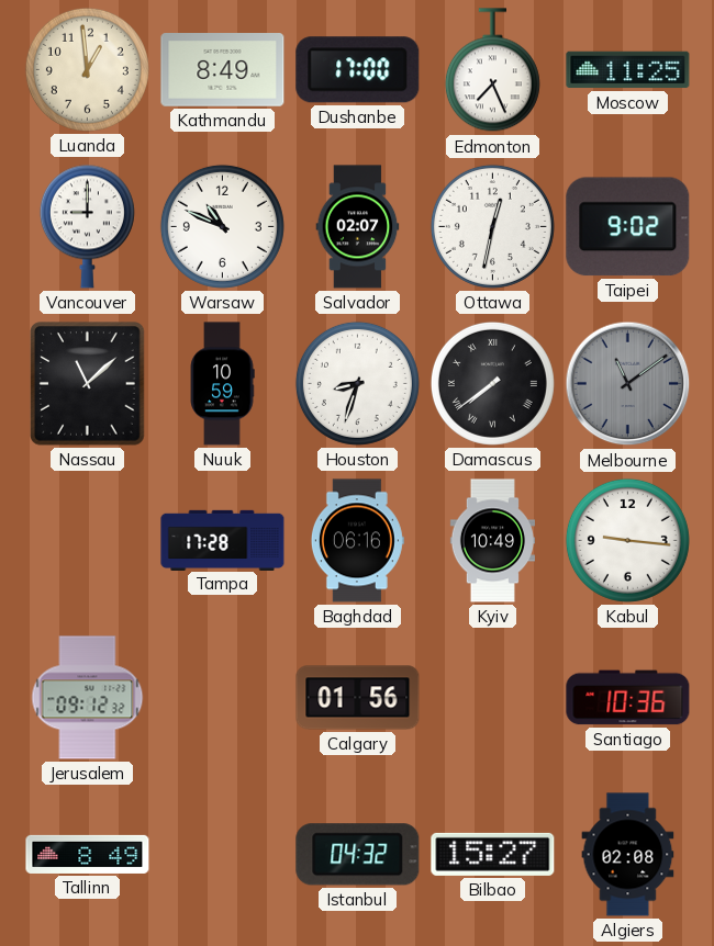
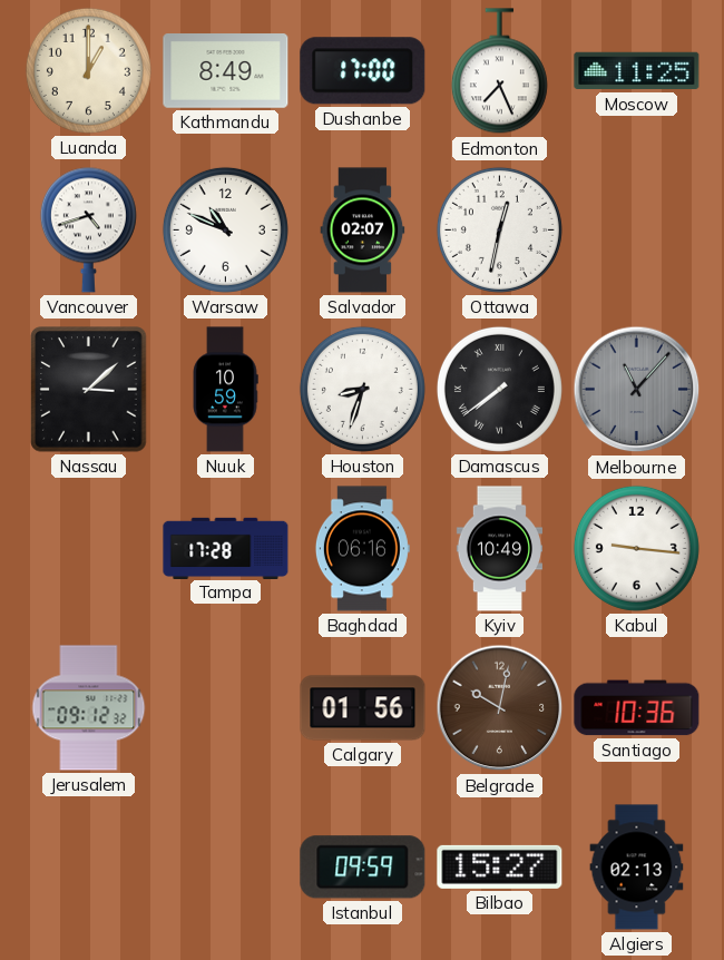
Luanda: 12:59 -> 1:00 (88, 70)
Vancouver: 9:00 -> 4:42 (88, 229)
Taipei: 9:02 -> none (628, 227)
Nassau: 11:08 -> 3:08 (89, 390)
Melbourne: 11:09 -> 11:07 (637, 390)
Belgrade: none -> 10:02 (500, 708)
Tallinn: 8:49 -> none (88, 854)
Istanbul: 04:32 -> 09:59 (363, 868)
Algiers: 02:08 -> 02:13 (637, 868)
